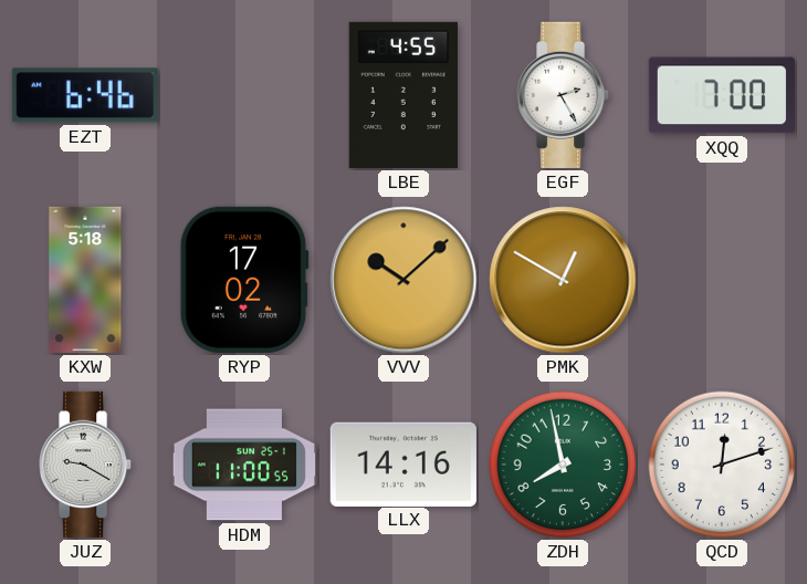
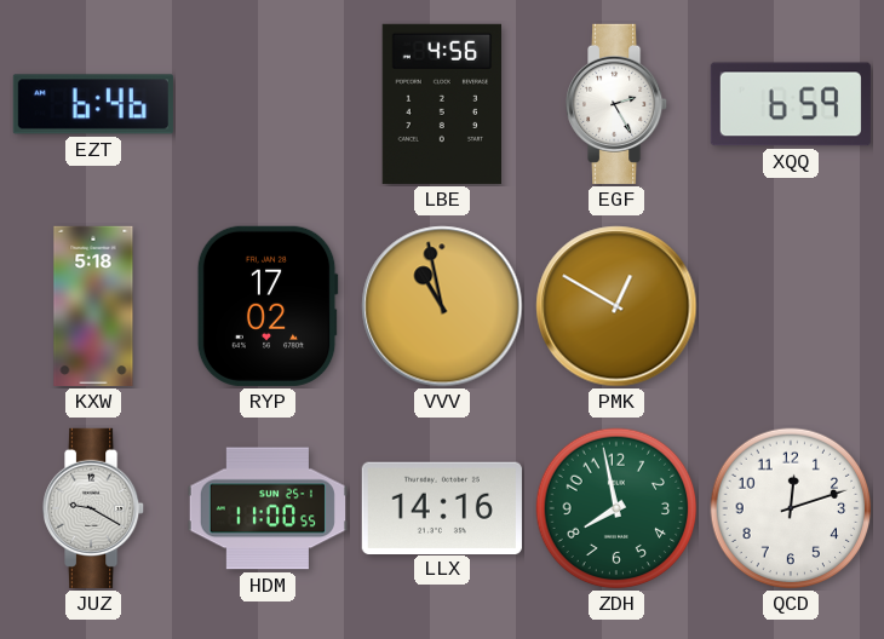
LBE: 4:55 -> 4:56 (442, 104)
XQQ: 7:00 -> 6:59 (791, 104)
VVV: 10:08 -> 10:58 (442, 306)
